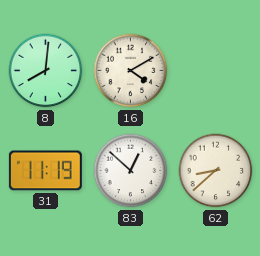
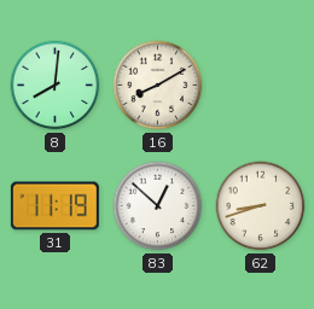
16: 4:10 -> 8:10 (158, 86)
62: 8:38 -> 8:42 (261, 206)
